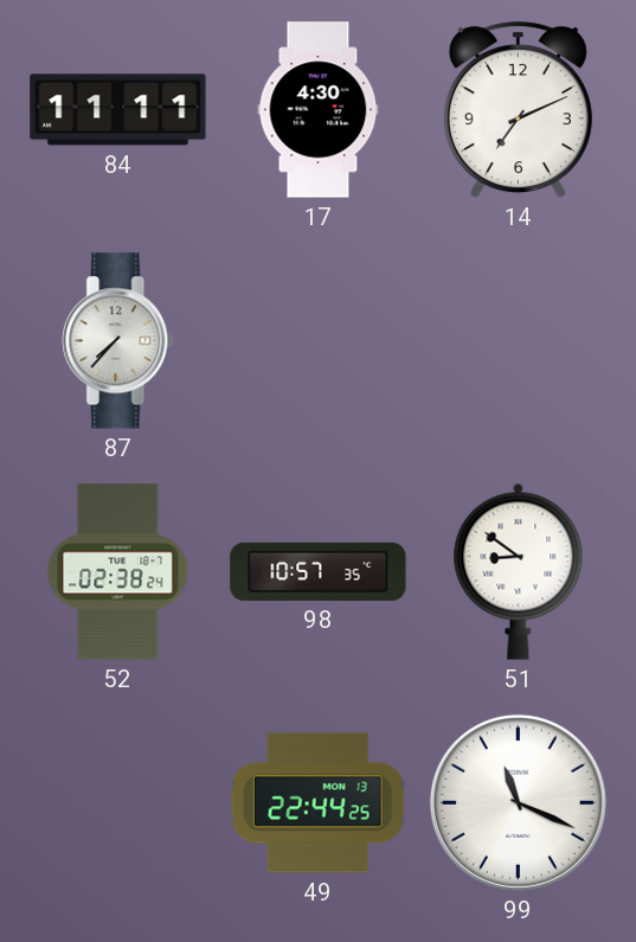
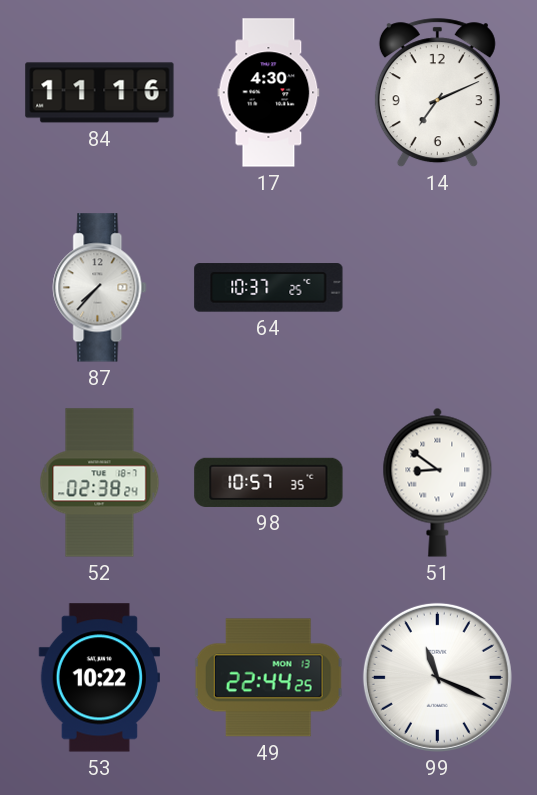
84: 11:11 -> 11:16 (100, 93)
64: none -> 10:37 (269, 288)
53: none -> 10:22 (99, 678)
